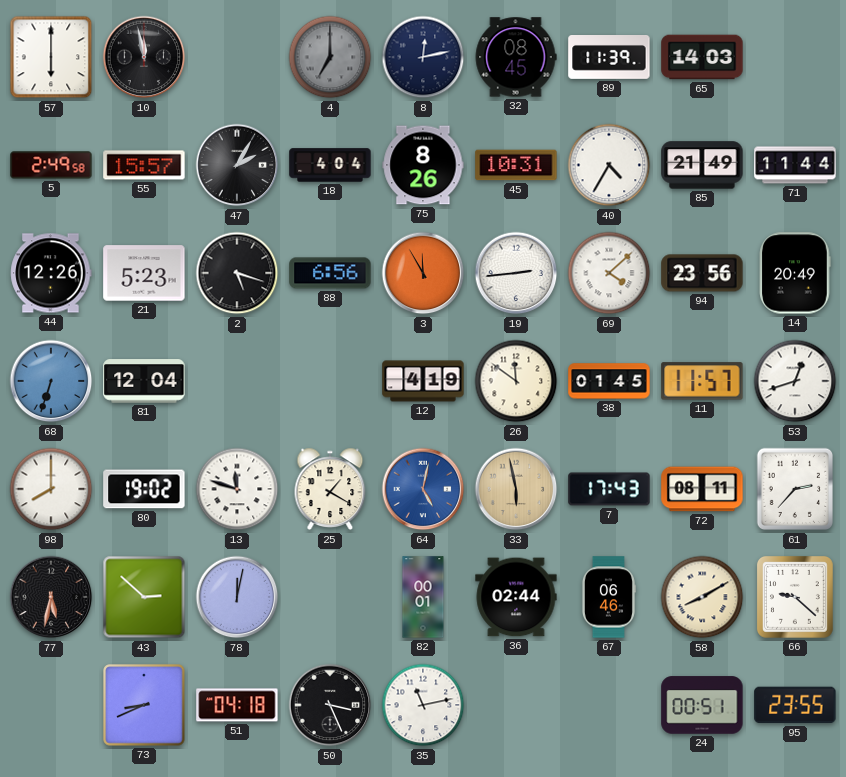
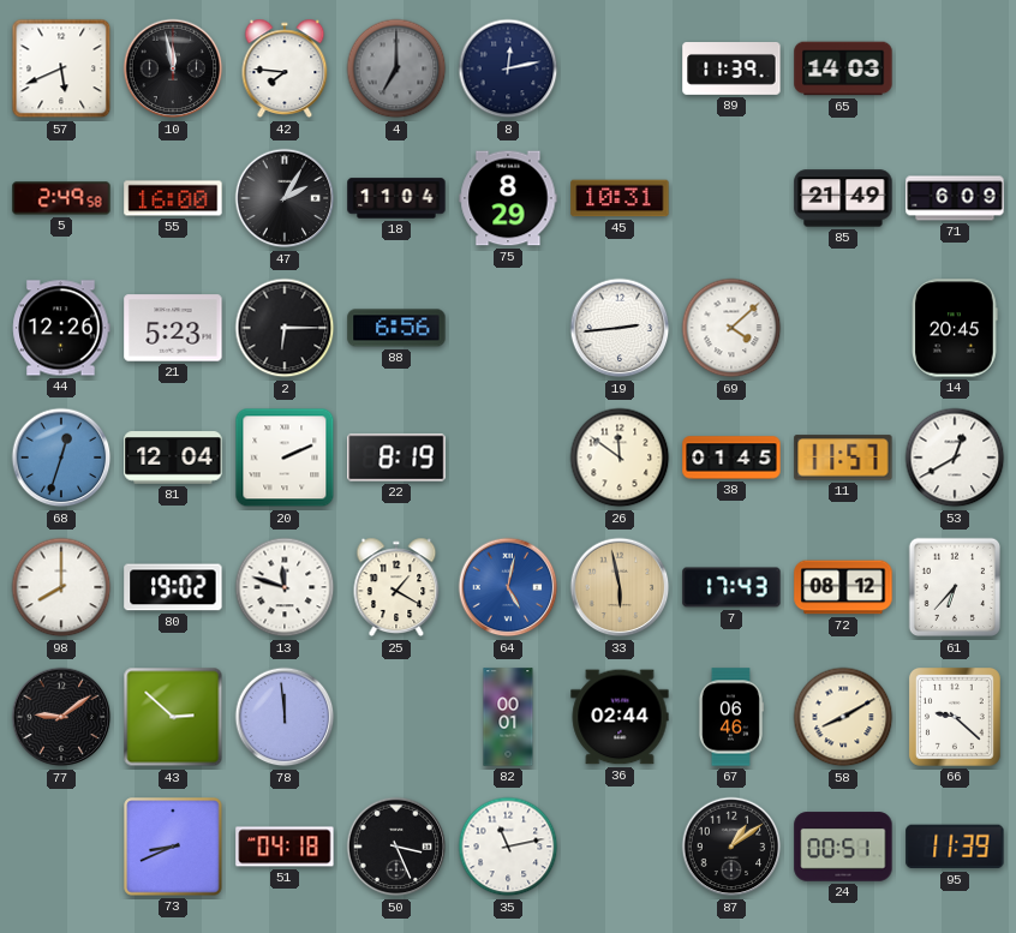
57: 6:00 -> 5:41 (61, 68)
42: none -> 7:46 (285, 68)
32: 08:45 -> none (516, 57)
55: 15:57 -> 16:00 (173, 198)
18: 4:04 -> 11:04 (396, 198)
75: 8:26 -> 8:29 (508, 198)
40: 4:35 -> none (609, 165)
71: 11:44 -> 6:09 (955, 198)
2: 5:18 -> 6:15 (285, 328)
3: 11:55 -> none (423, 273)
94: 23:56 -> none (702, 273)
14: 20:49 -> 20:45 (955, 328)
68: 6:33 -> 12:33 (61, 457)
20: none -> 2:11 (285, 457)
22: none -> 8:19 (396, 457)
12: 4:19 -> none (423, 381)
53: 12:42 -> 12:40 (955, 457)
72: 08:11 -> 08:12 (843, 587)
61: 2:37 -> 6:37 (954, 587)
77: 5:32 -> 9:09 (61, 717)
78: 12:02 -> 11:59 (285, 717)
87: none -> 1:09 (731, 847)
95: 23:55 -> 11:39 (955, 847)
